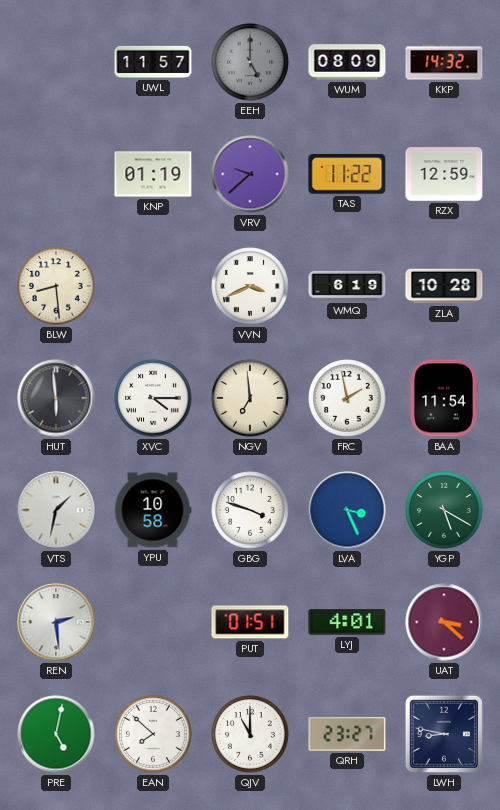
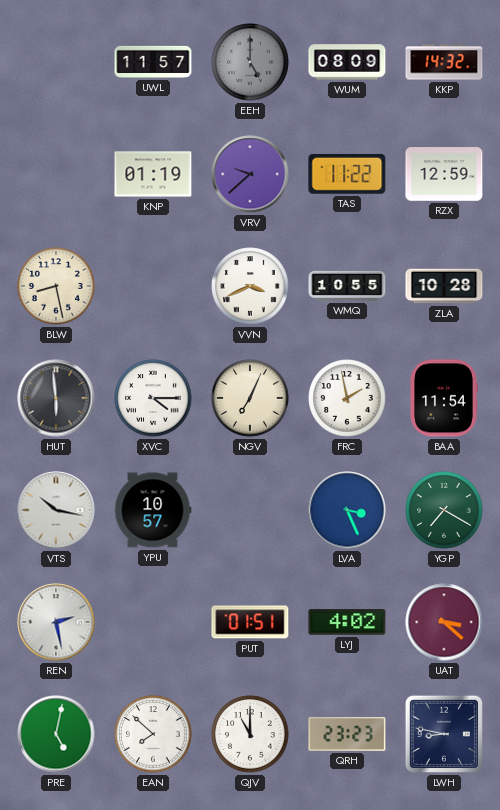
BLW: 8:29 -> 8:28 (56, 286)
WMQ: 6:19 -> 10:55 (347, 286)
NGV: 6:59 -> 7:04 (250, 398)
VTS: 1:32 -> 10:17 (56, 510)
YPU: 10:58 -> 10:57 (153, 510)
GBG: 3:48 -> none (250, 510)
YGP: 5:20 -> 7:20 (444, 510)
REN: 2:29 -> 2:28 (56, 622)
LYJ: 4:01 -> 4:02 (347, 622)
QRH: 23:27 -> 23:23 (347, 734)
